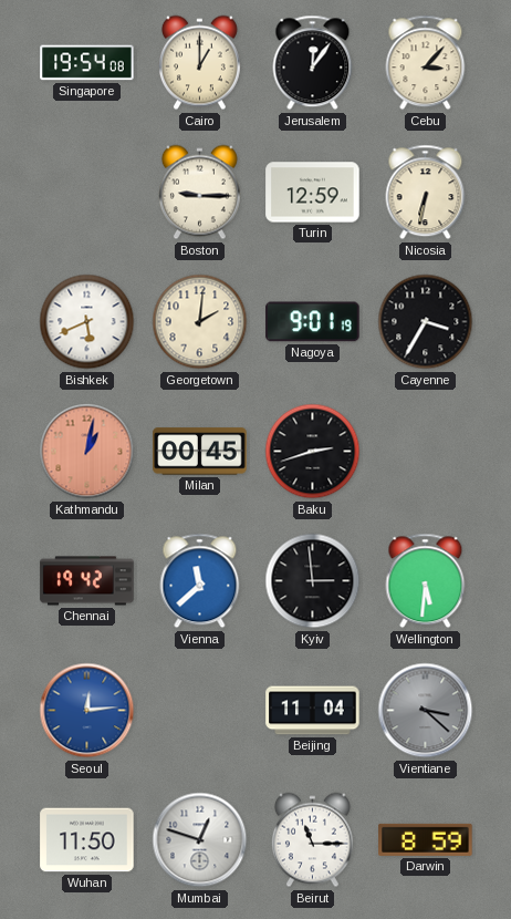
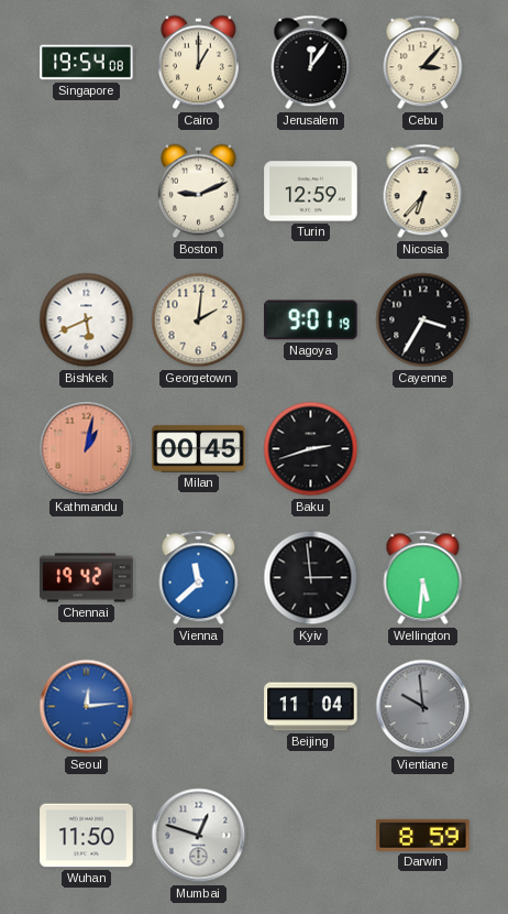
Boston: 9:15 -> 9:11 (198, 192)
Nicosia: 6:32 -> 6:37 (423, 192)
Vientiane: 3:22 -> 9:59 (423, 707)
Beirut: 11:15 -> none (312, 840)
